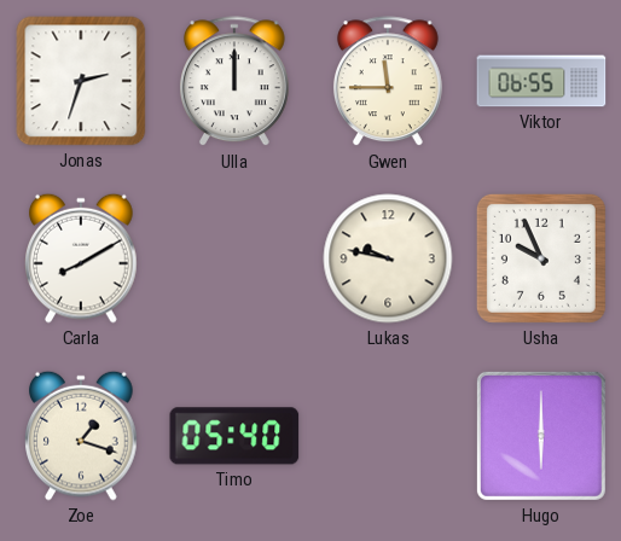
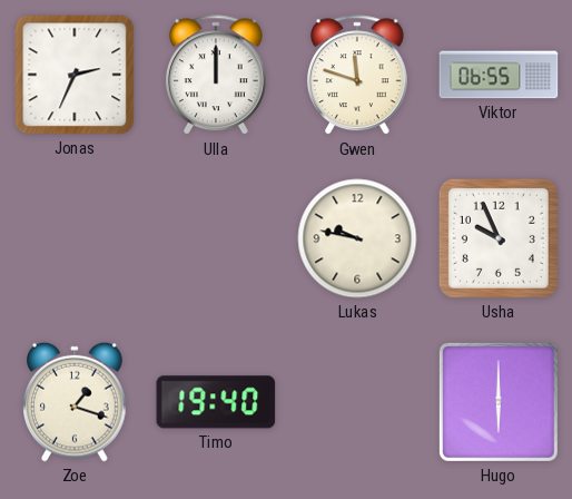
Jonas: 2:33 -> 2:34 (75, 75)
Gwen: 11:45 -> 11:48 (357, 76)
Carla: 8:10 -> none (81, 258)
Timo: 05:40 -> 19:40 (216, 402)
